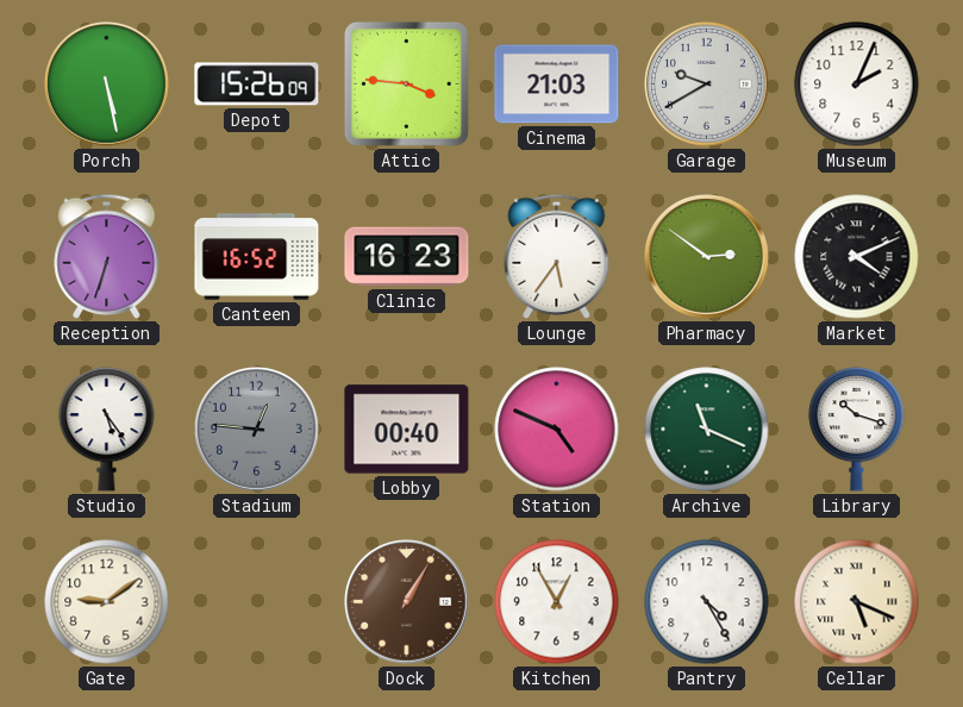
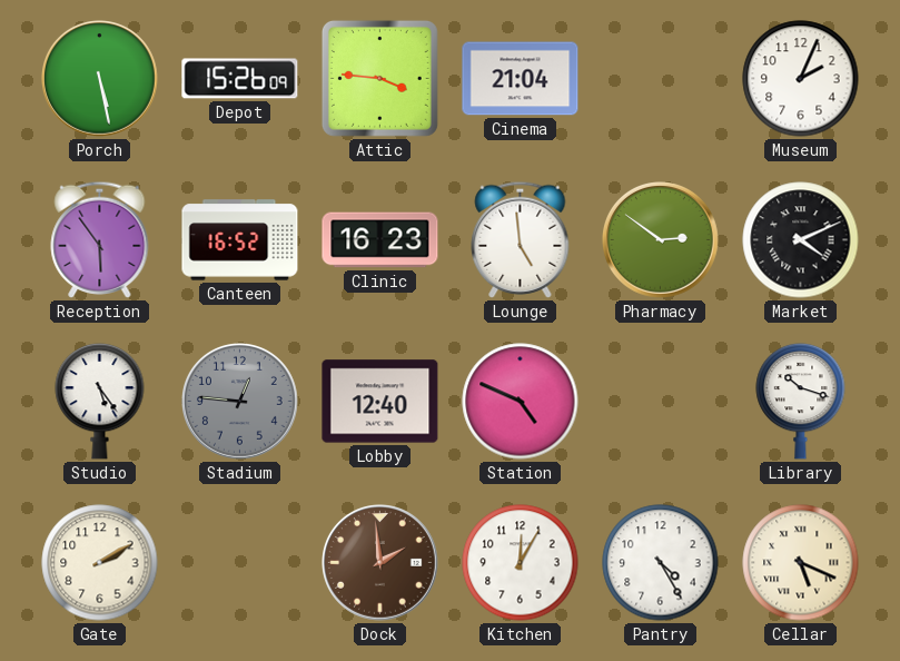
Cinema: 21:03 -> 21:04 (521, 79)
Garage: 9:40 -> none (707, 85)
Reception: 6:33 -> 5:54 (100, 239)
Lounge: 5:36 -> 4:59 (521, 239)
Lobby: 00:40 -> 12:40 (380, 402)
Archive: 11:19 -> none (707, 430)
Gate: 9:09 -> 2:10 (100, 563)
Dock: 1:05 -> 1:59 (380, 563)
Kitchen: 12:55 -> 12:05 (521, 563)
